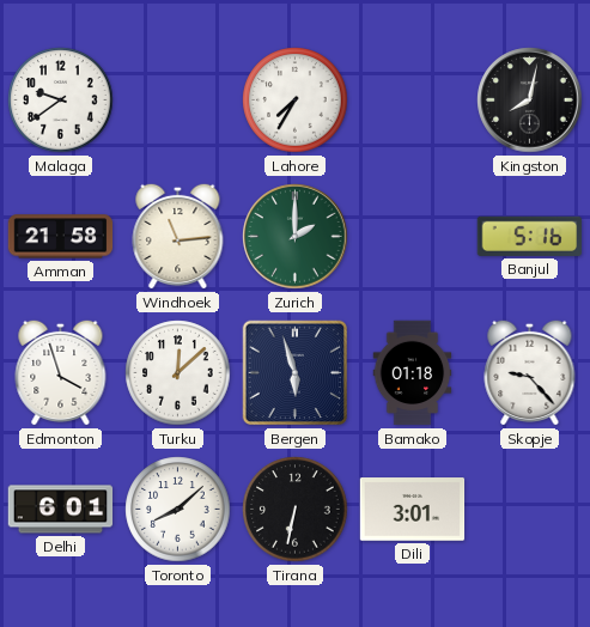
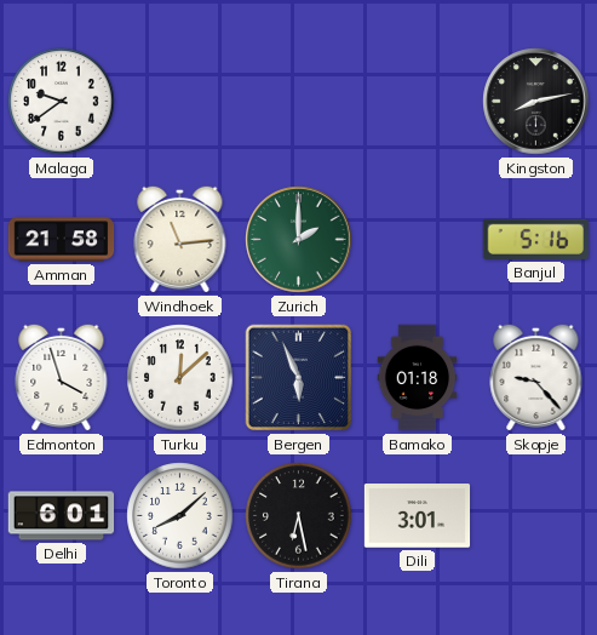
Lahore: 7:35 -> none (296, 101)
Kingston: 8:02 -> 8:13 (536, 102)
Bergen: 5:57 -> 5:56 (299, 378)
Tirana: 6:32 -> 6:28 (299, 516)
